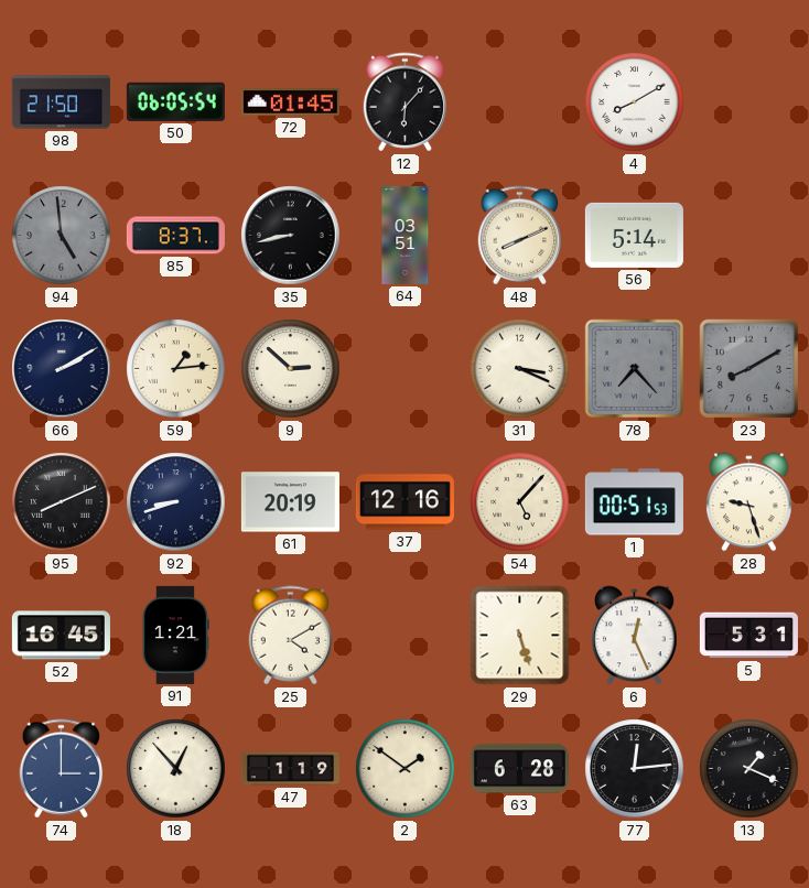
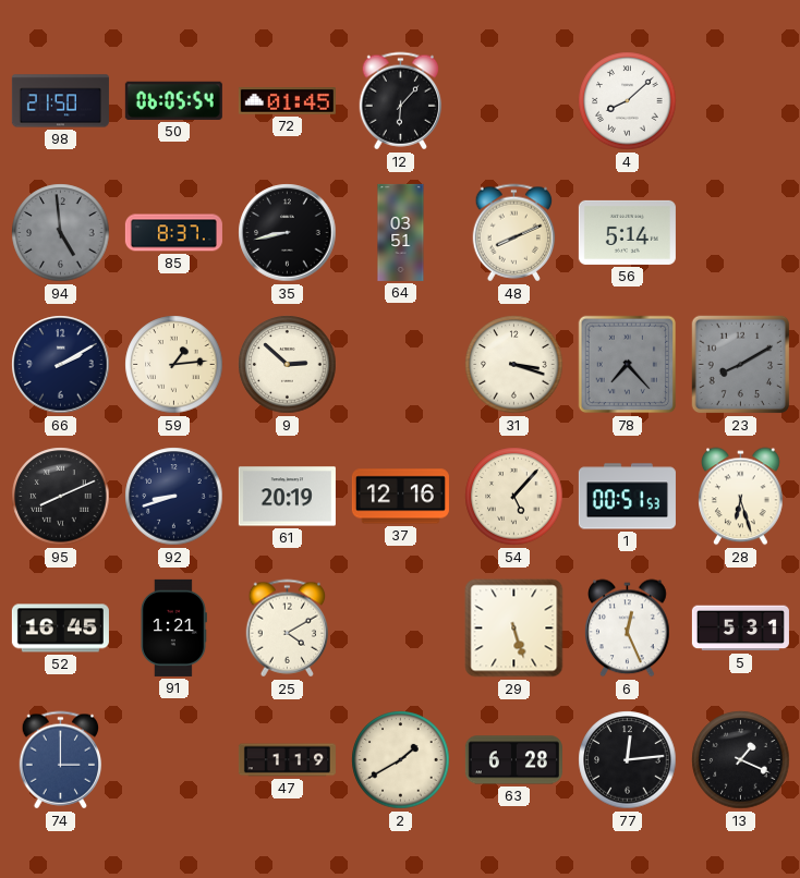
4: 8:10 -> 8:08 (628, 101)
31: 3:19 -> 3:18 (514, 365)
28: 9:27 -> 6:27 (741, 497)
18: 12:53 -> none (176, 769)
2: 1:51 -> 1:40 (401, 760)
